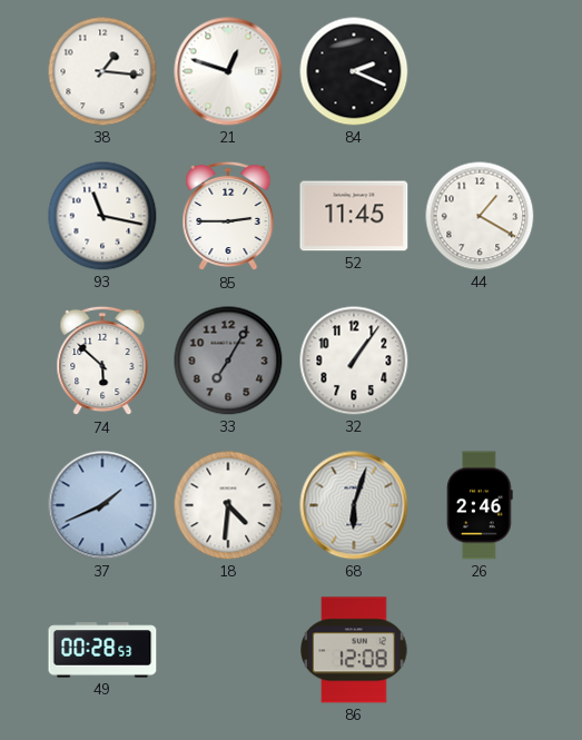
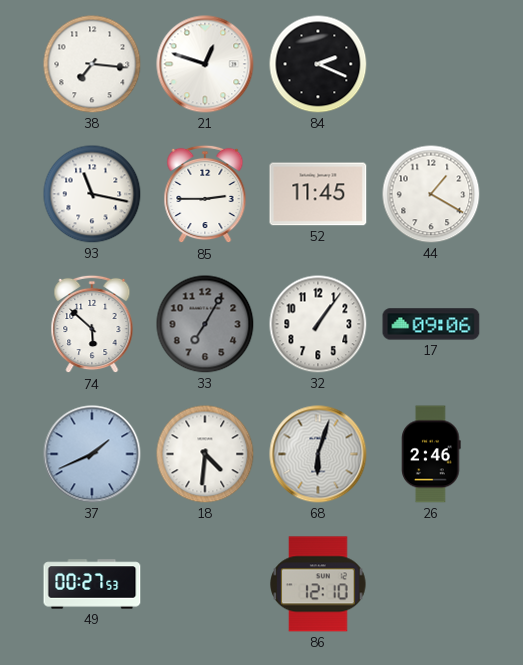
38: 1:16 -> 7:16 (92, 64)
17: none -> 09:06 (431, 324)
49: 00:28 -> 00:27 (92, 584)
86: 12:08 -> 12:10 (318, 584)
